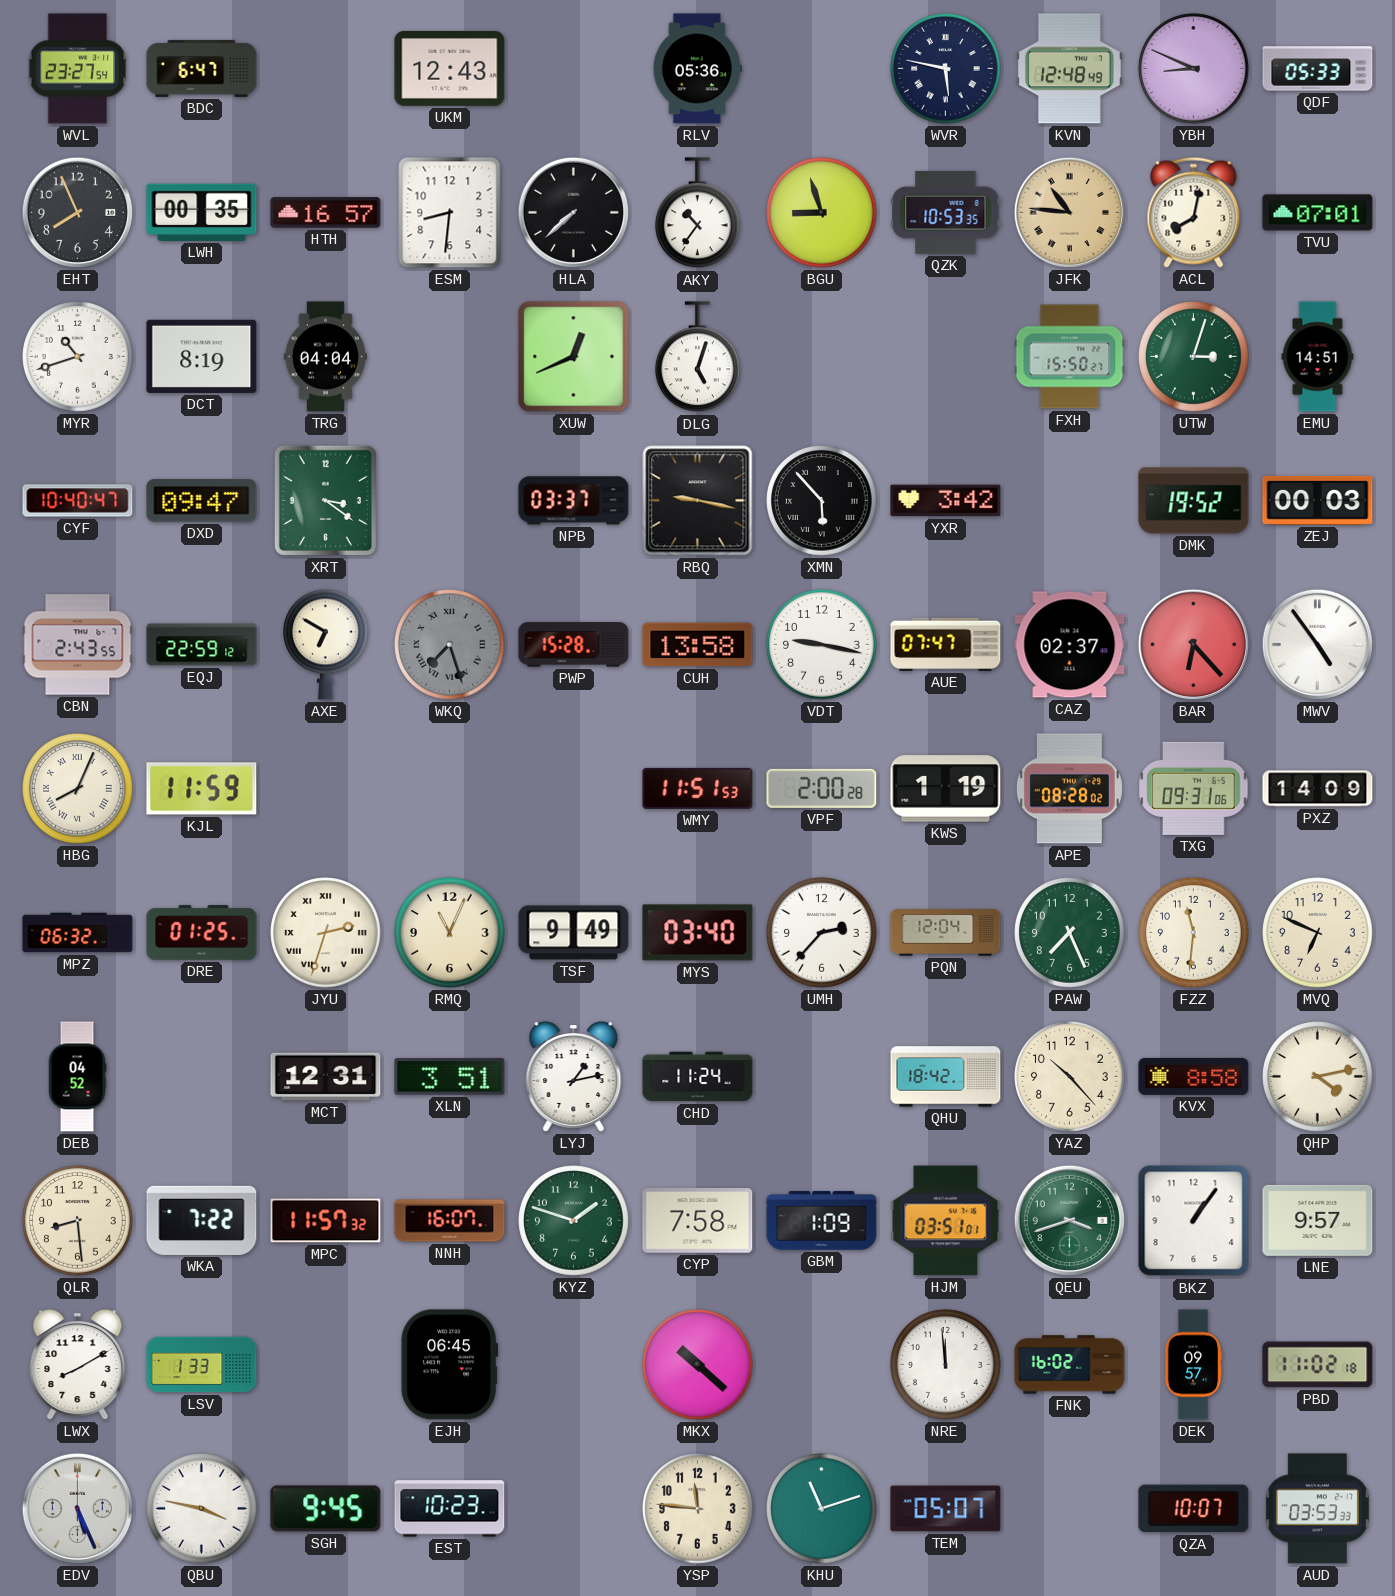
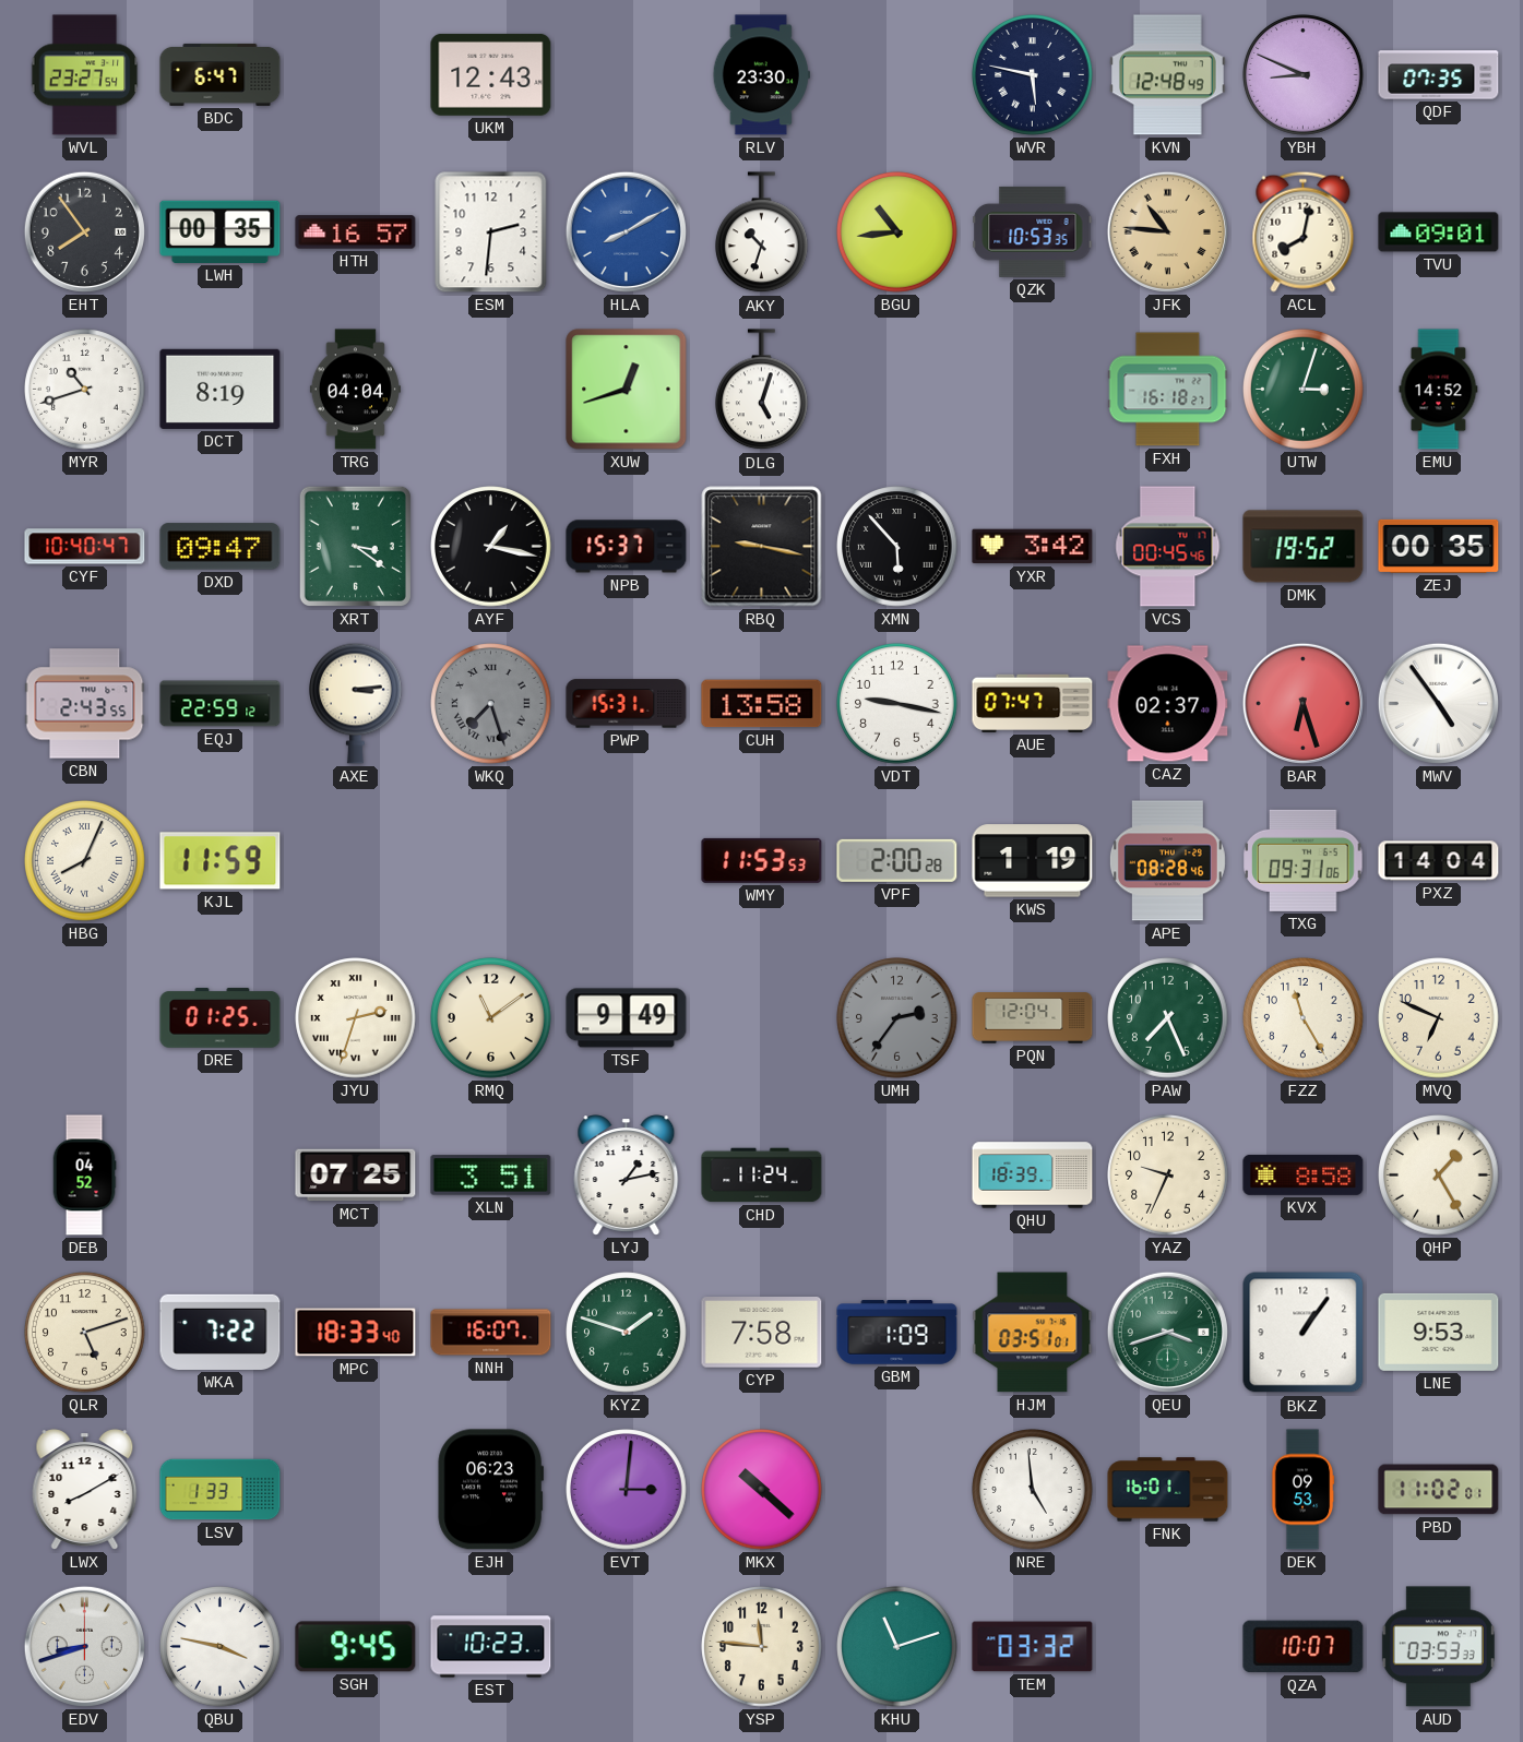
RLV: 05:36 -> 23:30 (761, 75)
QDF: 05:33 -> 07:35 (1439, 75)
EHT: 7:56 -> 7:54 (84, 231)
ESM: 8:31 -> 2:31 (491, 232)
HLA: 7:38 -> 8:10 (626, 231)
HLA dial: black -> blue (626, 231)
AKY: 10:36 -> 10:33 (762, 232)
BGU: 8:57 -> 10:44 (897, 232)
TVU: 07:01 -> 09:01 (1439, 232)
XUW: 12:41 -> 12:42 (627, 390)
FXH: 15:50 -> 16:18 (1168, 390)
EMU: 14:51 -> 14:52 (1439, 390)
AYF: none -> 1:17 (491, 547)
NPB: 03:37 -> 15:37 (627, 547)
VCS: none -> 00:45 (1168, 547)
ZEJ: 00:03 -> 00:35 (1439, 546)
AXE: 6:50 -> 3:14 (356, 703)
PWP: 15:28 -> 15:31 (627, 704)
BAR: 6:23 -> 6:27 (1302, 703)
WMY: 11:51 -> 11:53 (762, 860)
APE: 08:28:02 -> 08:28:46 (1167, 861)
PXZ: 14:09 -> 14:04 (1439, 861)
MPZ: 06:32 -> none (78, 933)
RMQ: 11:04 -> 11:09 (491, 1018)
MYS: 03:40 -> none (698, 933)
UMH: 2:37 -> 2:36 (897, 1018)
UMH dial: white -> grey (897, 1018)
FZZ: 11:31 -> 11:25 (1304, 1018)
MCT: 12:31 -> 07:25 (356, 1176)
QHU: 18:42 -> 18:39 (1033, 1176)
YAZ: 10:23 -> 9:34 (1168, 1176)
QHP: 4:13 -> 1:25 (1439, 1176)
QLR: 8:29 -> 5:12 (85, 1333)
MPC: 11:57 -> 18:33 (356, 1333)
LNE: 9:57 -> 9:53 (1439, 1332)
EJH: 06:45 -> 06:23 (490, 1490)
EVT: none -> 3:01 (627, 1490)
NRE: 11:59 -> 4:59 (1033, 1490)
FNK: 16:02 -> 16:01 (1168, 1490)
DEK: 09:57 -> 09:53 (1302, 1490)
PBD: 11:02:18 -> 11:02:01 (1439, 1490)
EDV: 5:26 -> 8:42 (84, 1646)
TEM: 05:07 -> 03:32 (1033, 1647)
